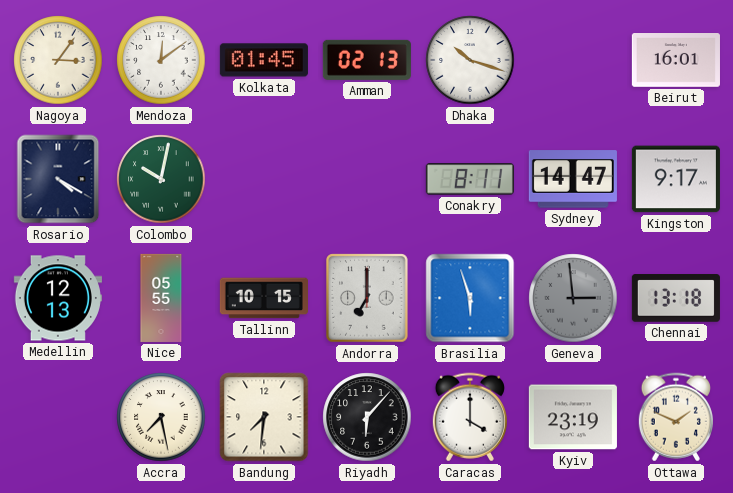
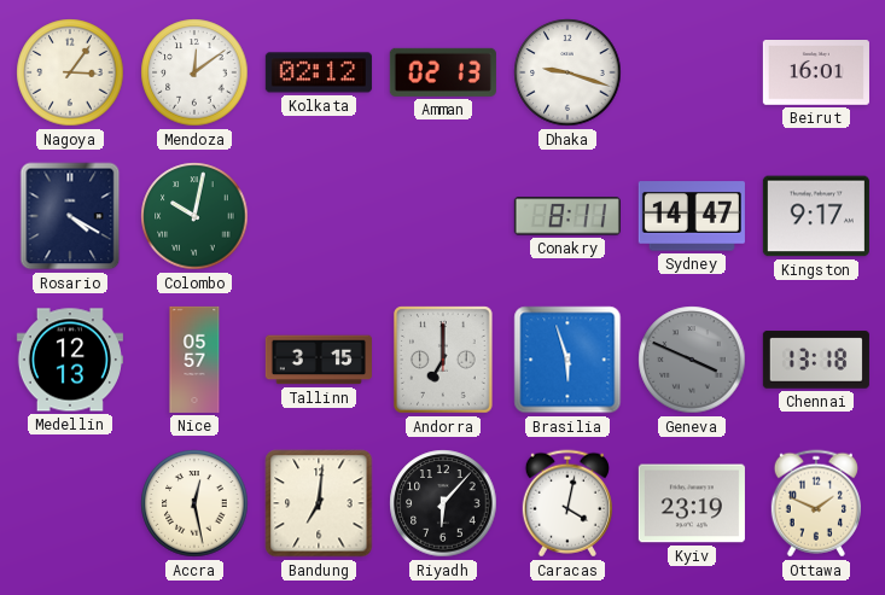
Kolkata: 01:45 -> 02:12 (319, 72)
Dhaka: 10:18 -> 9:18 (567, 72)
Nice: 05:55 -> 05:57 (194, 360)
Tallinn: 10:15 -> 3:15 (319, 360)
Geneva: 2:59 -> 3:49 (692, 360)
Accra: 7:28 -> 12:28 (194, 503)
Bandung: 7:31 -> 7:01 (319, 503)
Caracas: 4:00 -> 4:02 (567, 503)
